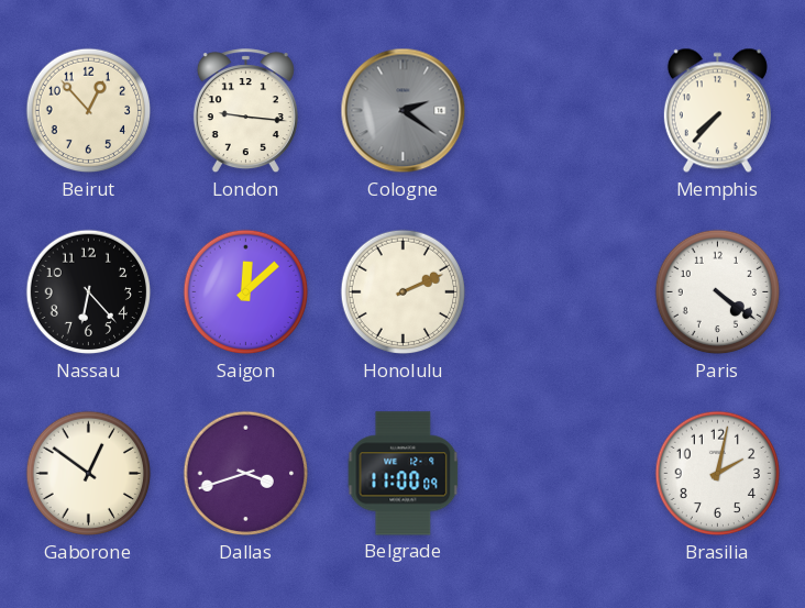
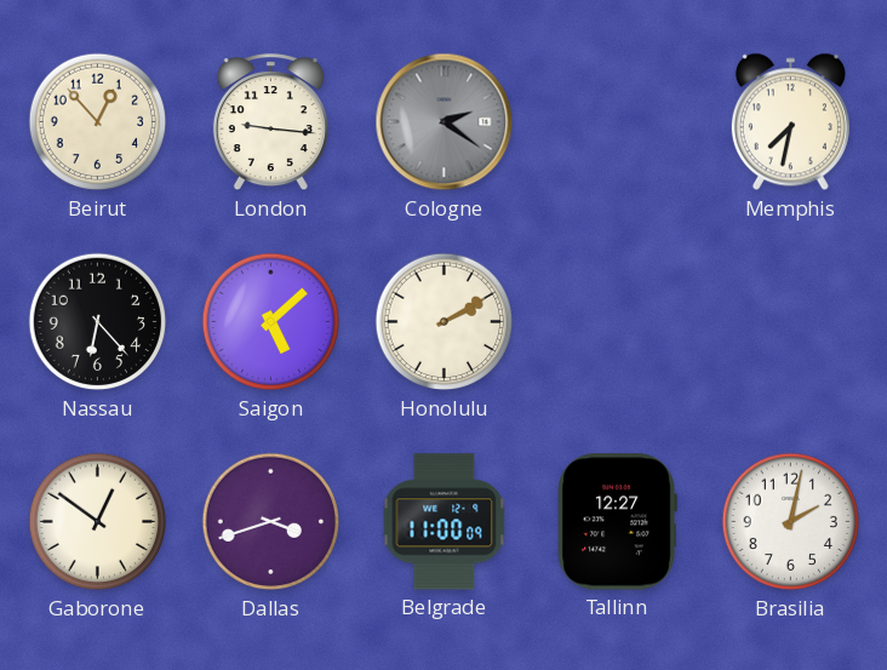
Memphis: 7:37 -> 7:32 (790, 122)
Saigon: 12:08 -> 5:08 (271, 322)
Honolulu: 2:11 -> 2:10 (445, 322)
Paris: 4:21 -> none (718, 292)
Tallinn: none -> 12:27 (617, 522)
